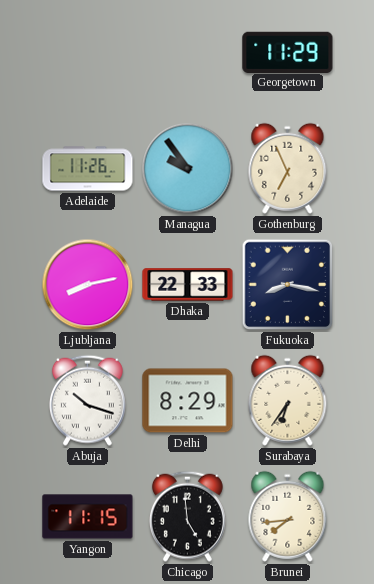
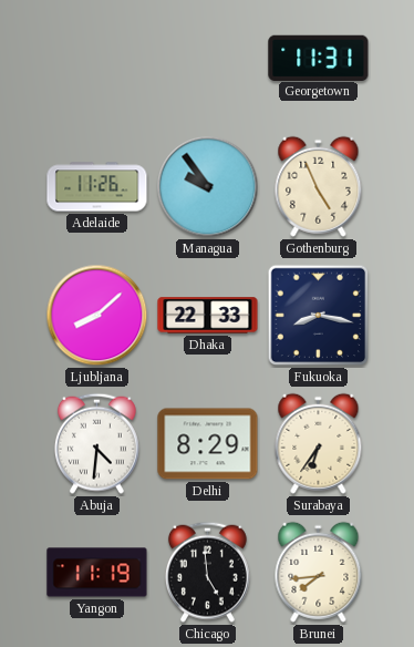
Georgetown: 11:29 -> 11:31 (319, 58)
Gothenburg: 6:56 -> 4:56 (319, 186)
Ljubljana: 8:13 -> 8:08 (97, 316)
Abuja: 10:18 -> 4:31 (96, 443)
Yangon: 11:15 -> 11:19 (97, 573)
